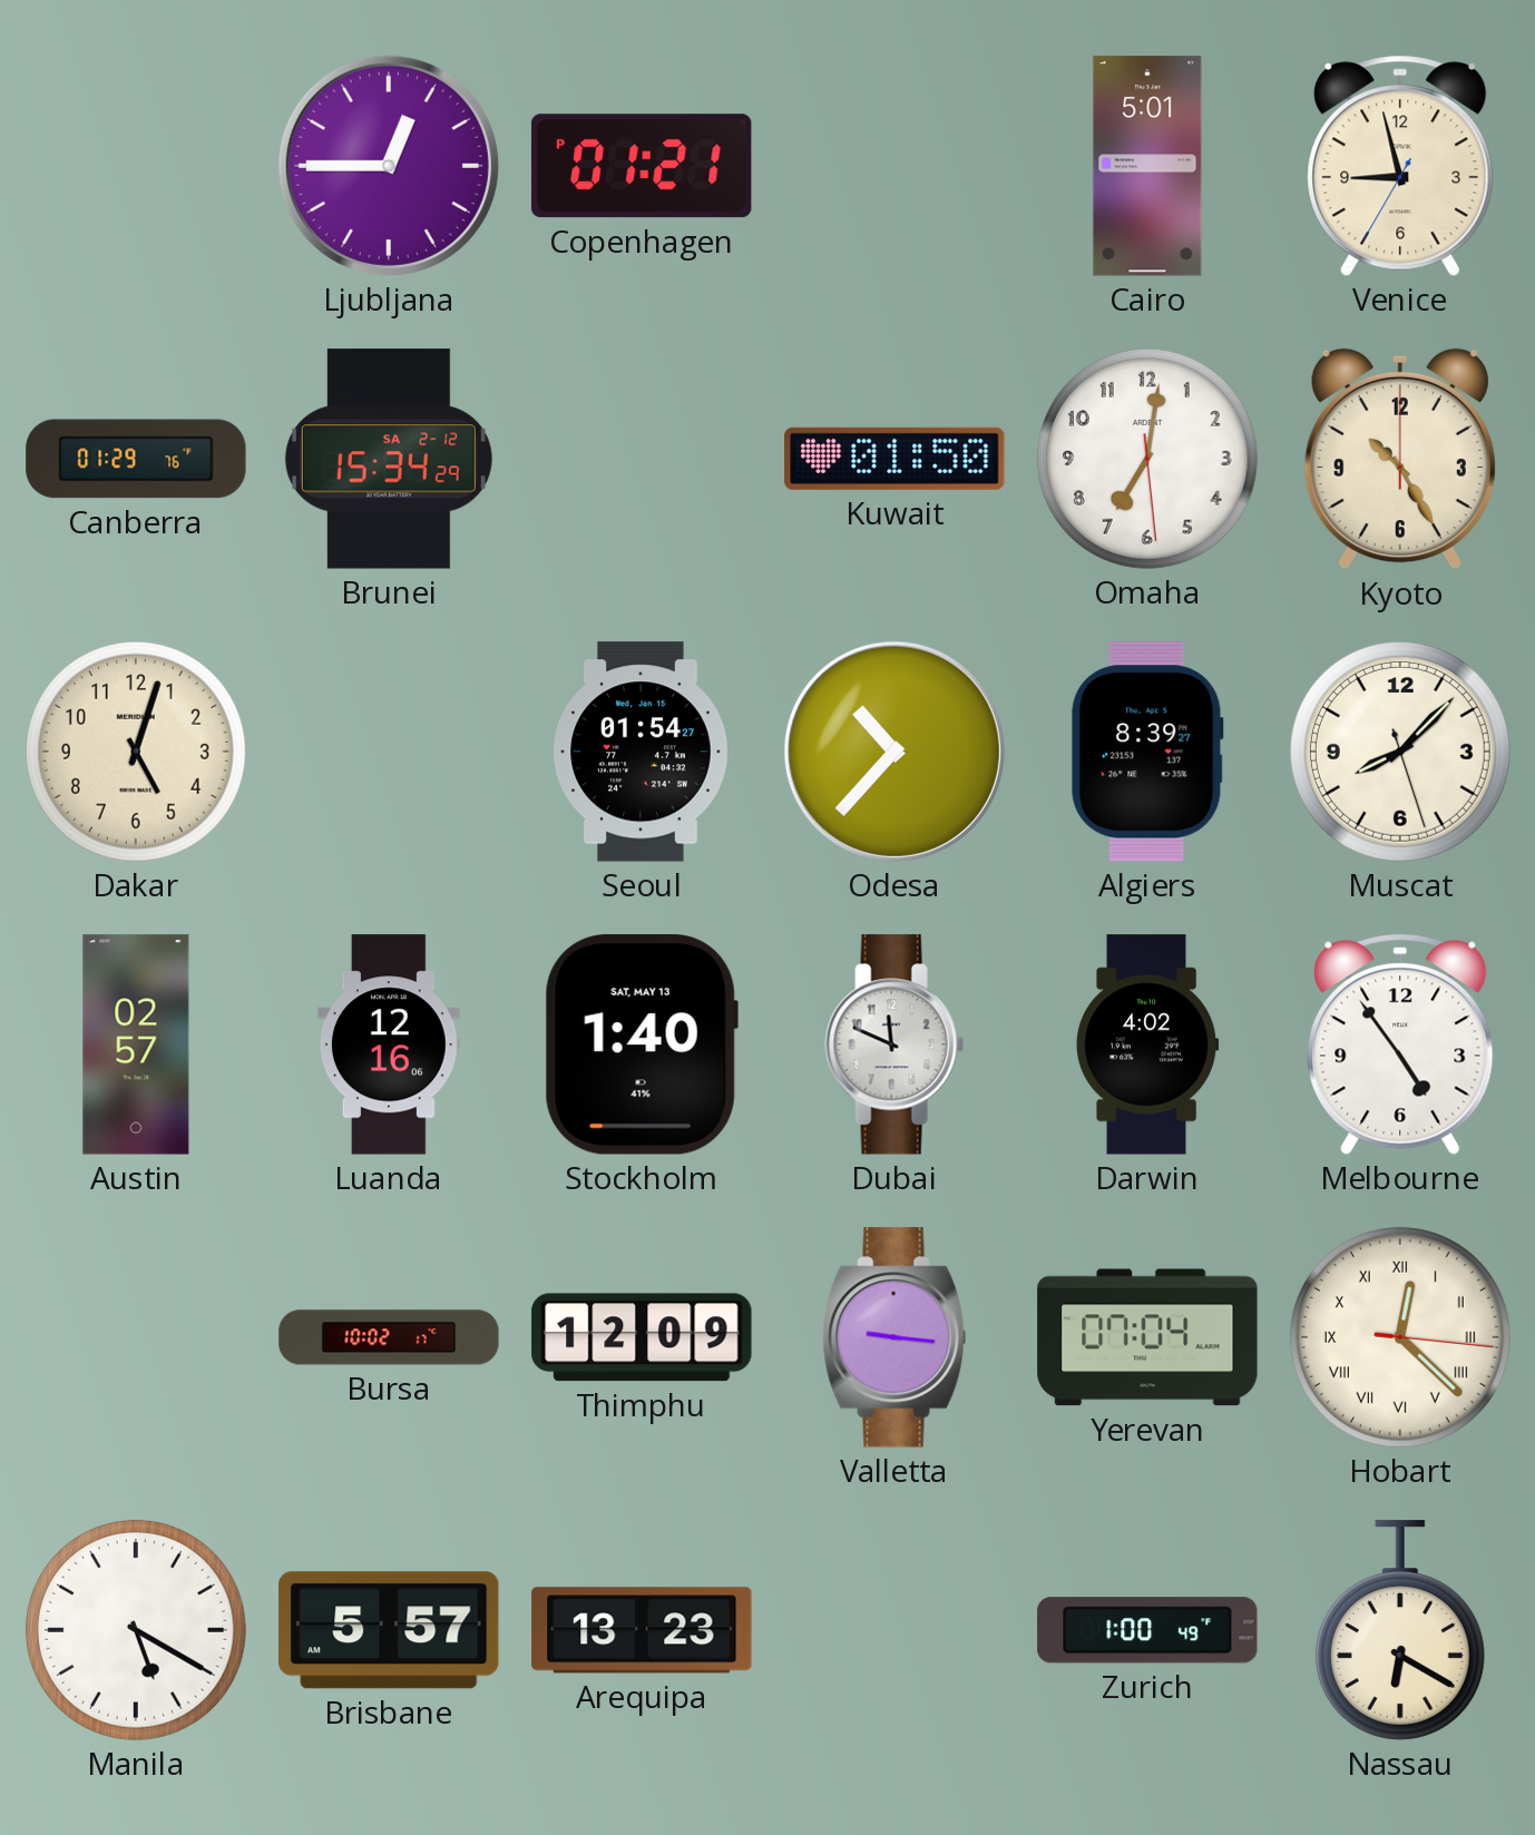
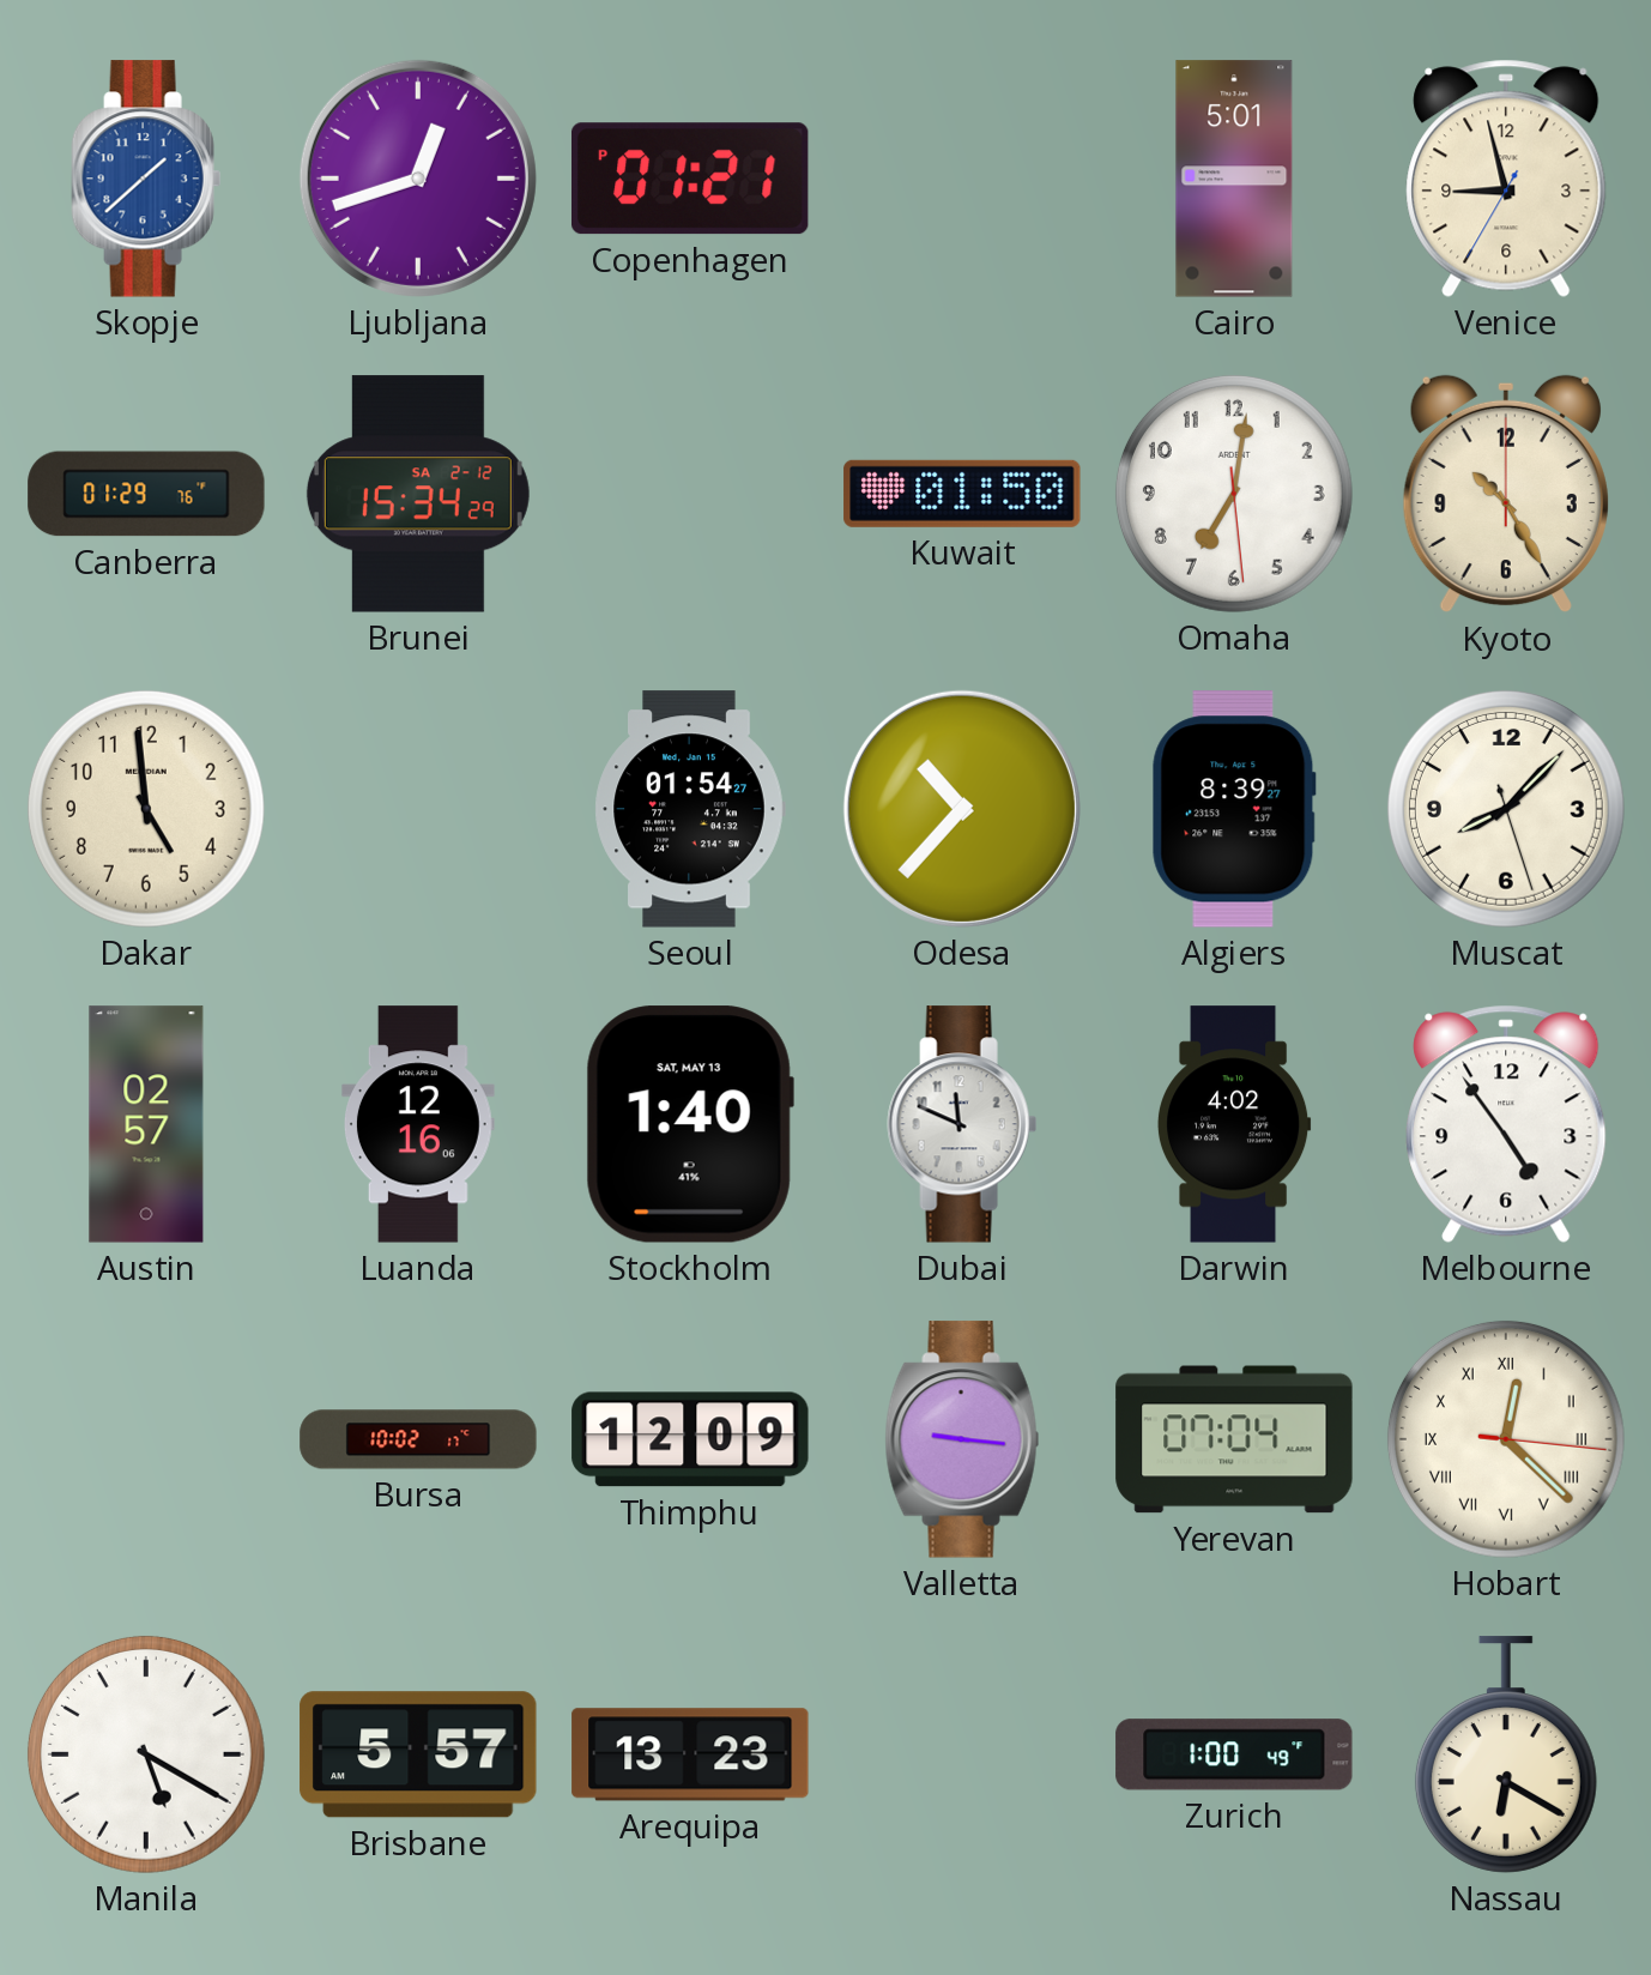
Skopje: none -> 1:38 (146, 179)
Ljubljana: 12:45 -> 12:42 (418, 179)
Dakar: 5:03 -> 4:59 (146, 809)
